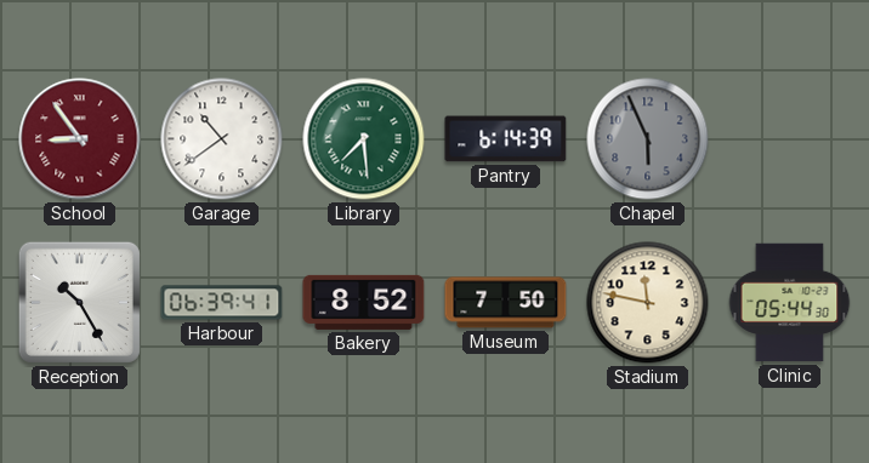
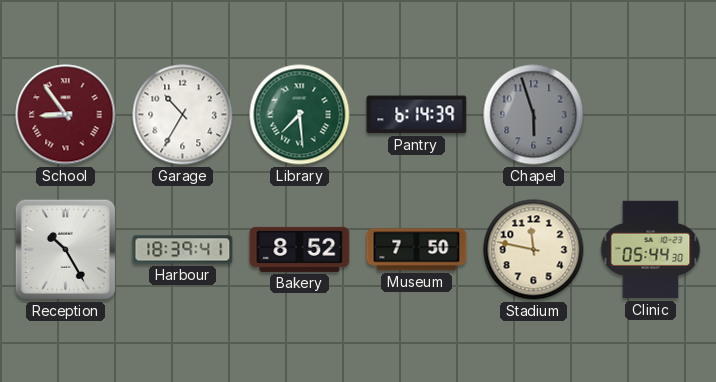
Garage: 10:39 -> 10:35 (183, 115)
Chapel: 5:56 -> 5:57 (534, 115)
Harbour: 06:39 -> 18:39 (183, 250)
